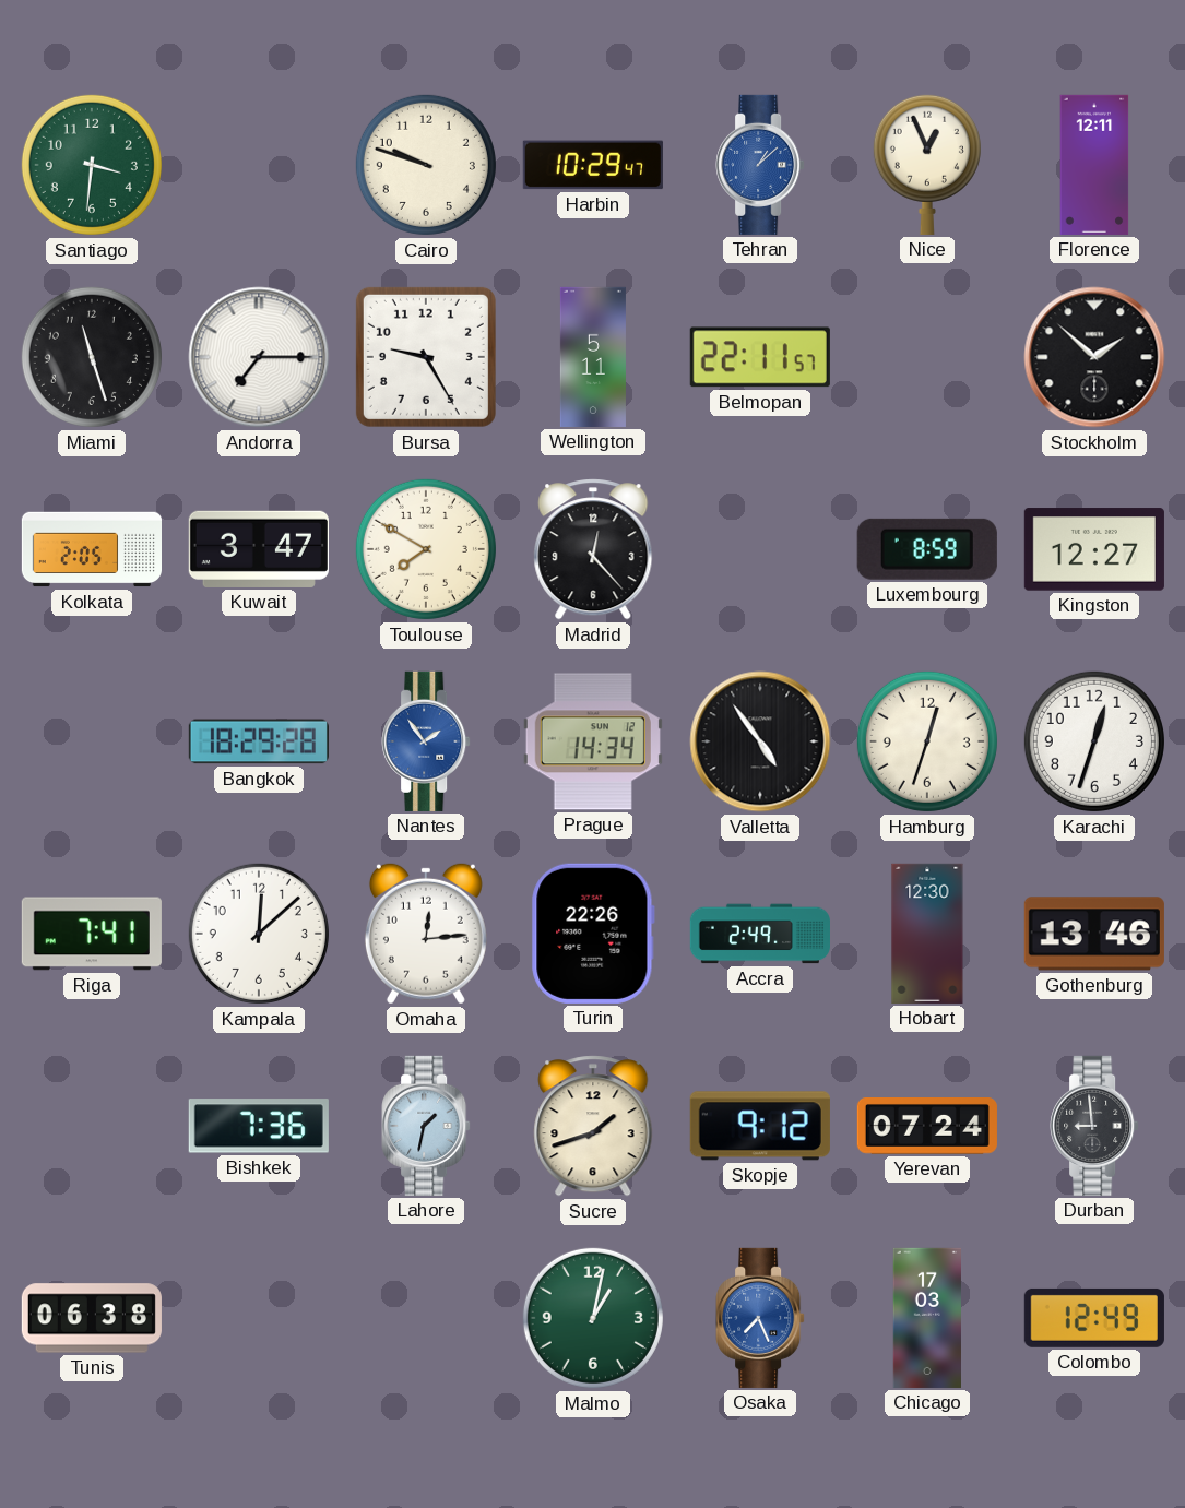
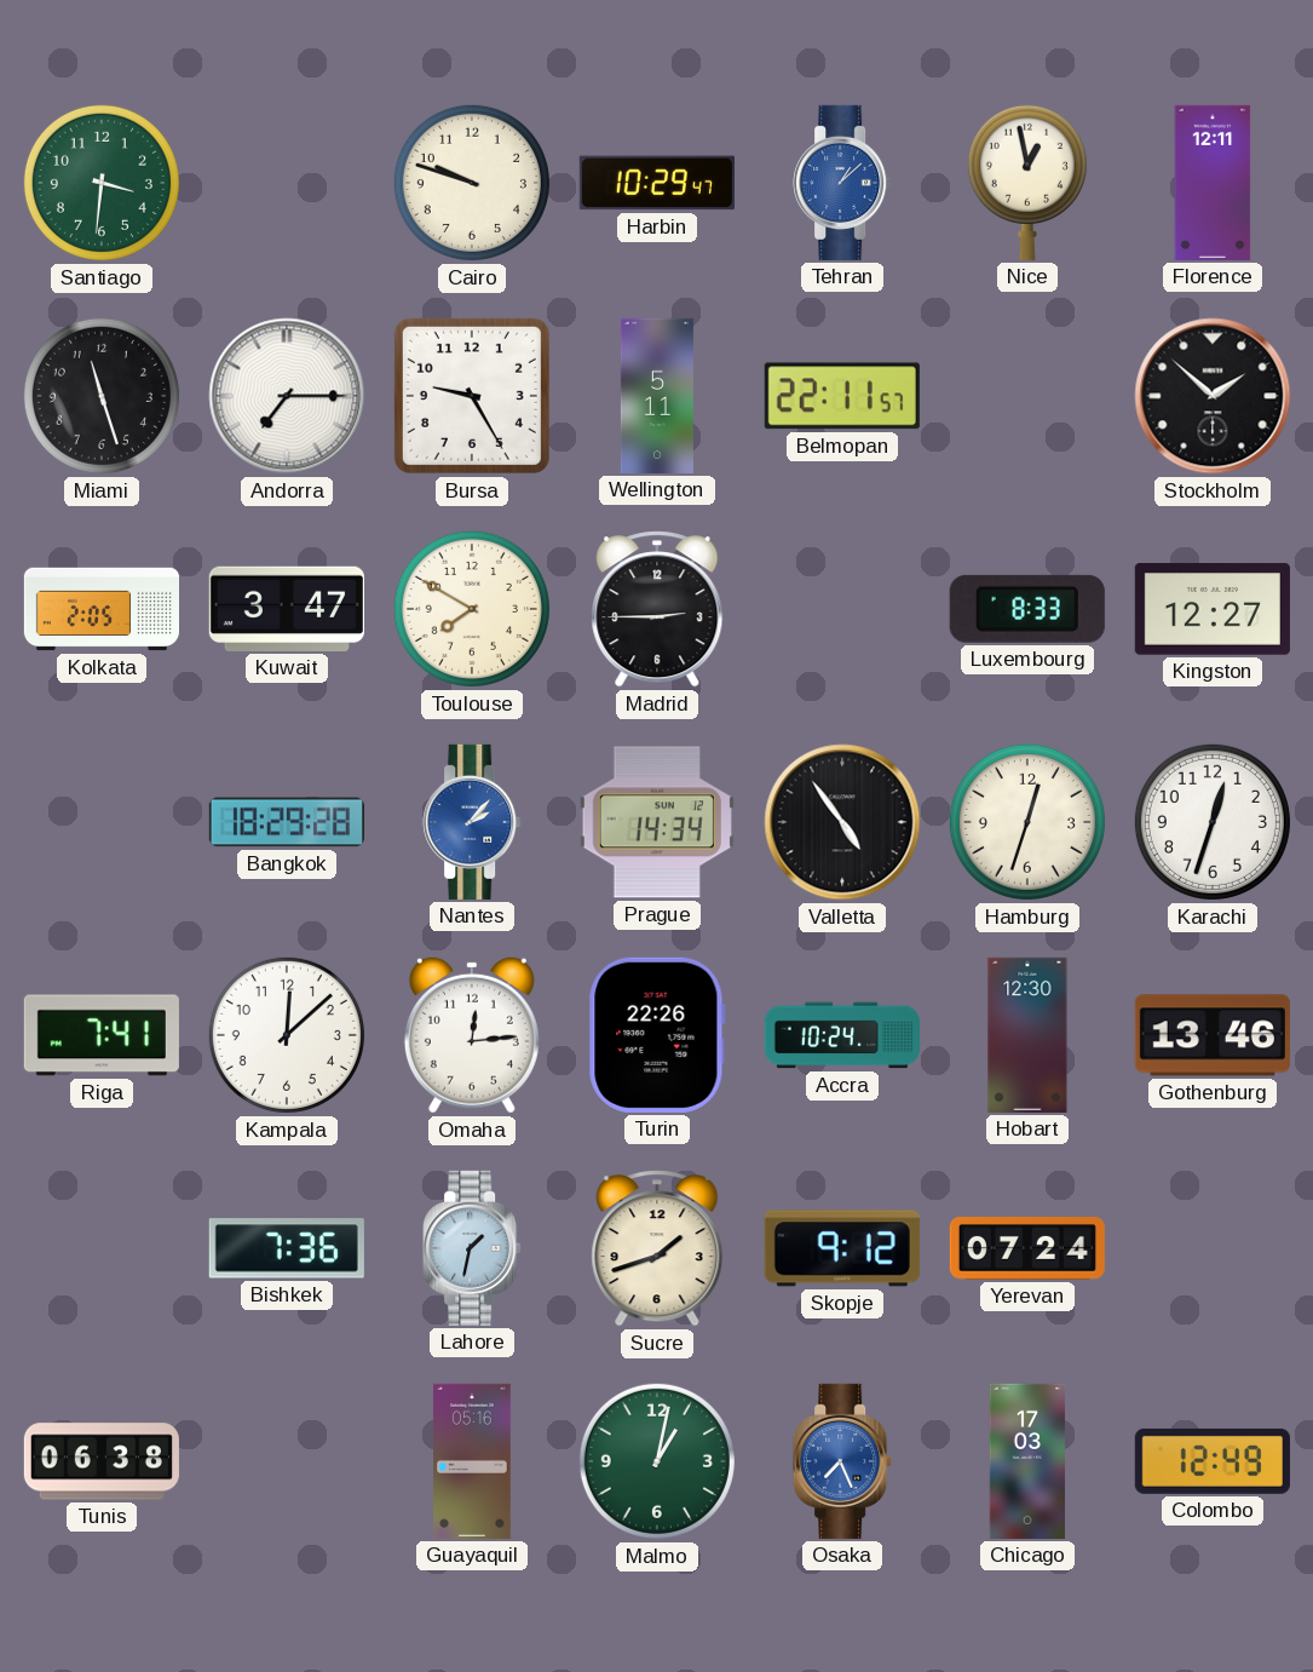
Nice: 12:56 -> 12:58 (1027, 182)
Madrid: 12:23 -> 2:45 (657, 609)
Luxembourg: 8:59 -> 8:33 (1027, 609)
Nantes: 1:54 -> 2:07 (472, 822)
Accra: 2:49 -> 10:24 (842, 1035)
Durban: 8:59 -> none (1094, 1126)
Guayaquil: none -> 05:16 (472, 1461)
